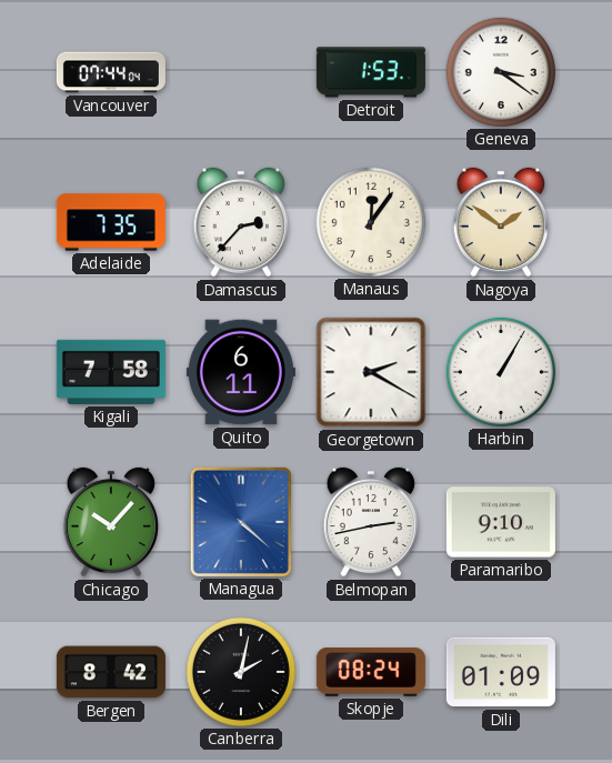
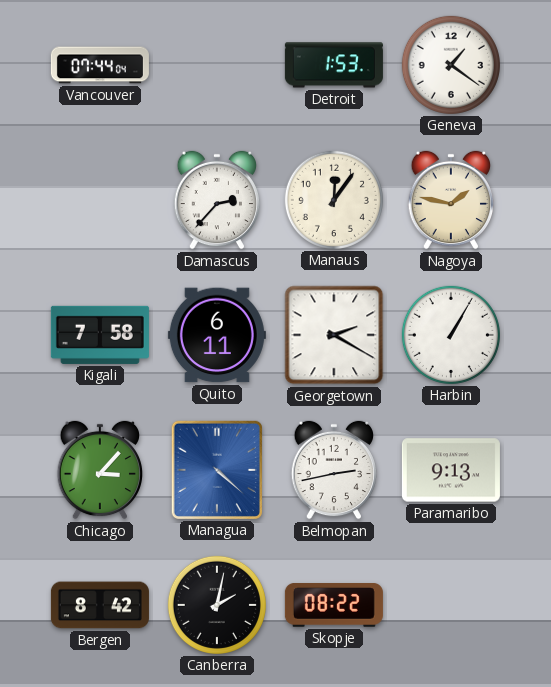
Geneva: 3:21 -> 1:21 (451, 65)
Adelaide: 7:35 -> none (111, 222)
Nagoya: 1:51 -> 1:47 (450, 200)
Chicago: 10:07 -> 3:07 (99, 470)
Paramaribo: 9:10 -> 9:13 (451, 470)
Skopje: 08:24 -> 08:22 (334, 606)
Dili: 01:09 -> none (501, 672)
